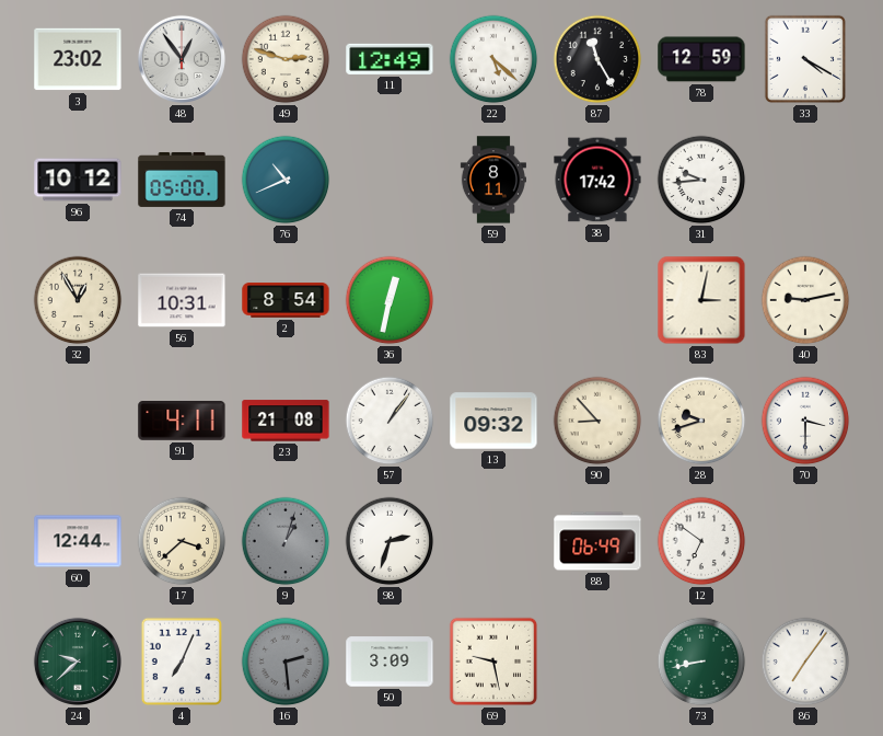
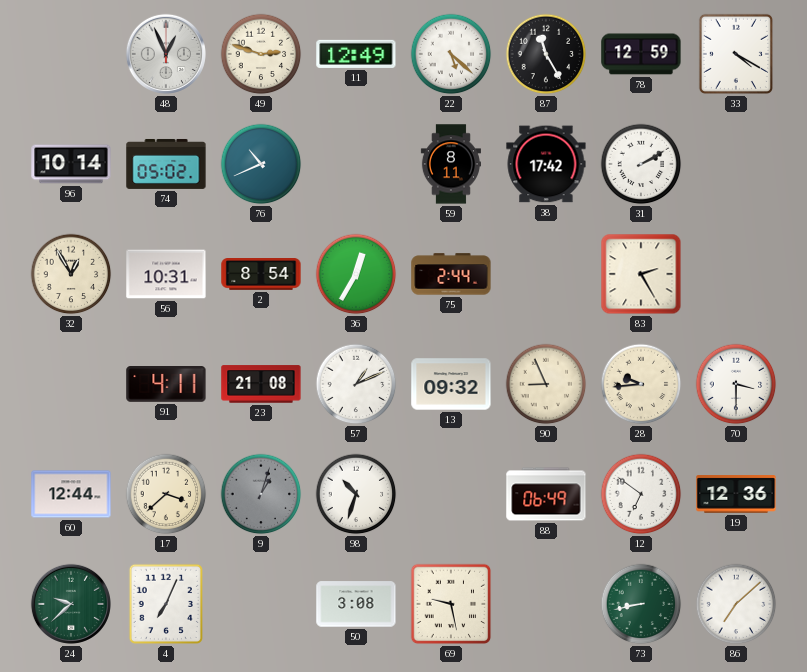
3: 23:02 -> none (78, 59)
48: 12:54 -> 12:56 (166, 54)
96: 10:12 -> 10:14 (71, 164)
74: 05:00 -> 05:02 (166, 164)
31: 9:44 -> 2:10 (641, 164)
36: 12:32 -> 12:35 (356, 274)
75: none -> 2:44 (451, 274)
83: 3:02 -> 2:25 (641, 274)
40: 9:13 -> none (805, 300)
57: 1:06 -> 1:11 (356, 384)
90: 8:53 -> 8:56 (546, 384)
28: 9:42 -> 9:44 (641, 384)
98: 2:33 -> 10:33 (356, 494)
19: none -> 12:36 (736, 494)
16: 2:29 -> none (286, 662)
50: 3:09 -> 3:08 (356, 604)
86: 7:06 -> 7:08 (736, 604)
